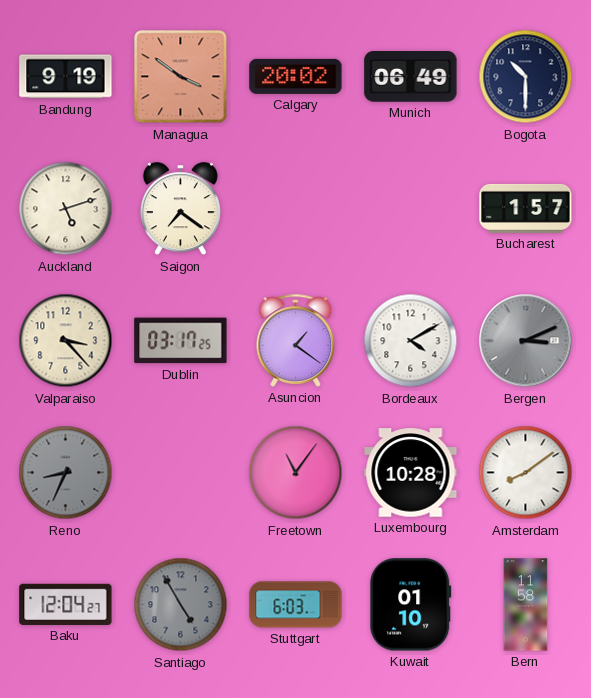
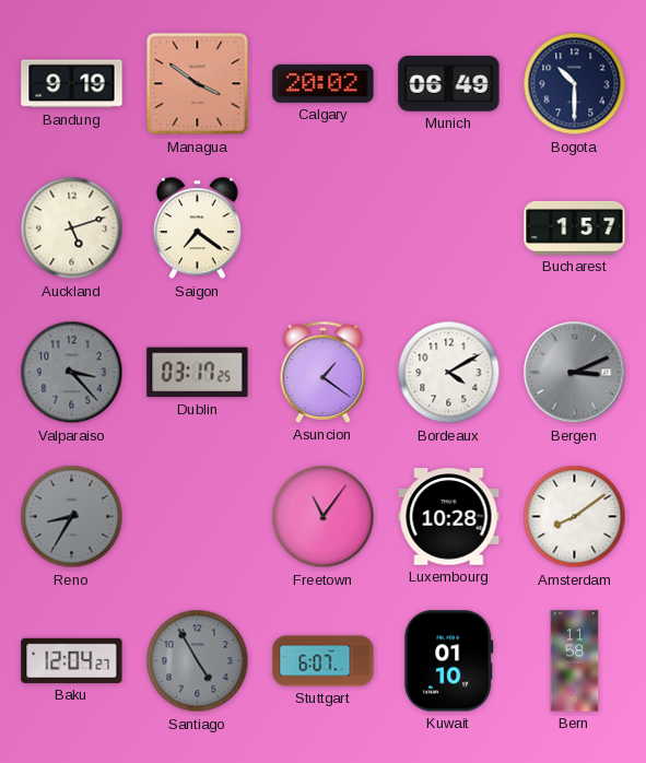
Valparaiso dial: cream -> grey (72, 373)
Reno: 8:34 -> 8:35 (72, 517)
Stuttgart: 6:03 -> 6:07 (324, 661)
